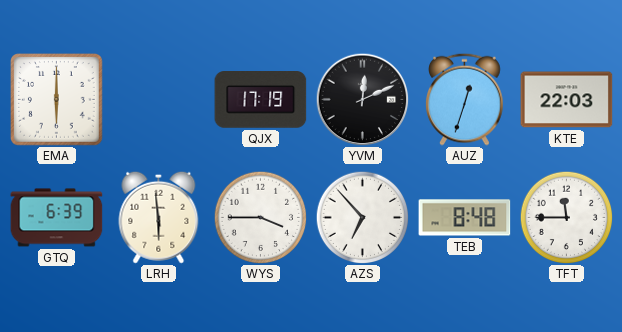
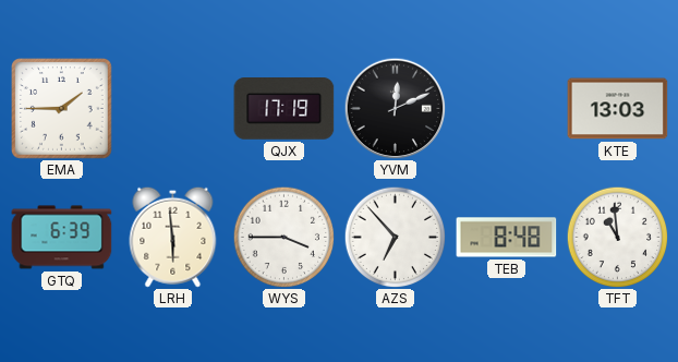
EMA: 6:00 -> 1:45 (62, 109)
AUZ: 12:33 -> none (465, 99)
KTE: 22:03 -> 13:03 (618, 109)
TFT: 11:45 -> 10:59 (617, 237)
